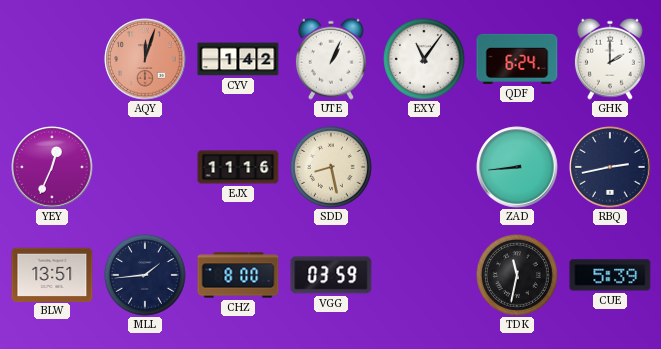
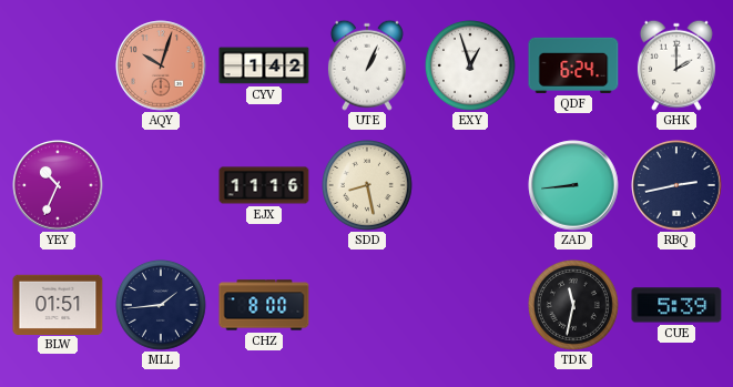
AQY: 12:03 -> 10:03 (161, 65)
EXY: 11:06 -> 12:57 (471, 67)
YEY: 12:34 -> 10:34 (58, 185)
BLW: 13:51 -> 01:51 (58, 304)
VGG: 03:59 -> none (331, 275)
